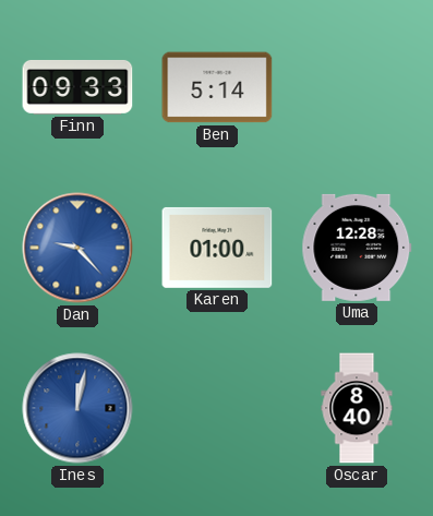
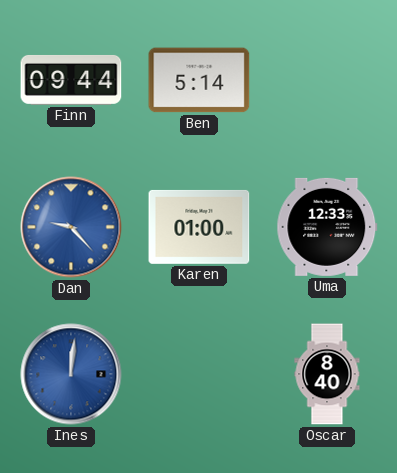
Finn: 09:33 -> 09:44 (71, 80)
Uma: 12:28 -> 12:33 (327, 227)
Ines: 12:02 -> 12:01 (71, 374)
